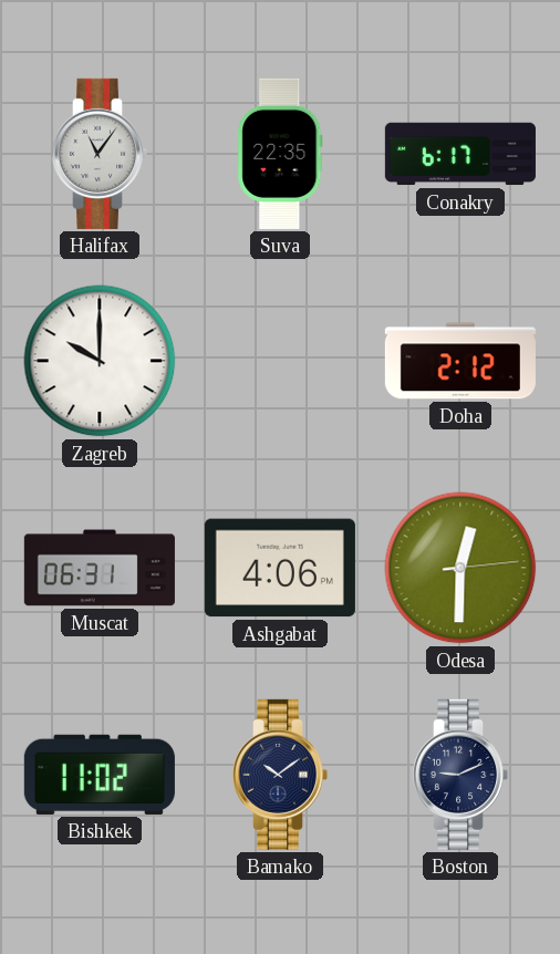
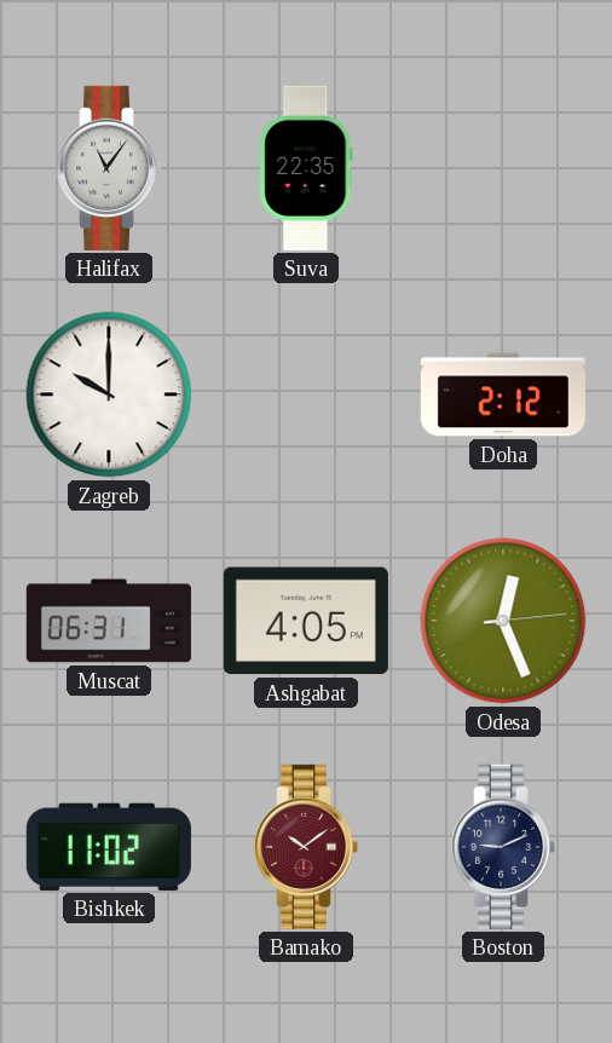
Conakry: 6:17 -> none (460, 154)
Ashgabat: 4:06 -> 4:05 (306, 621)
Odesa: 12:30 -> 12:26 (503, 621)
Bamako dial: navy -> burgundy (306, 847)
